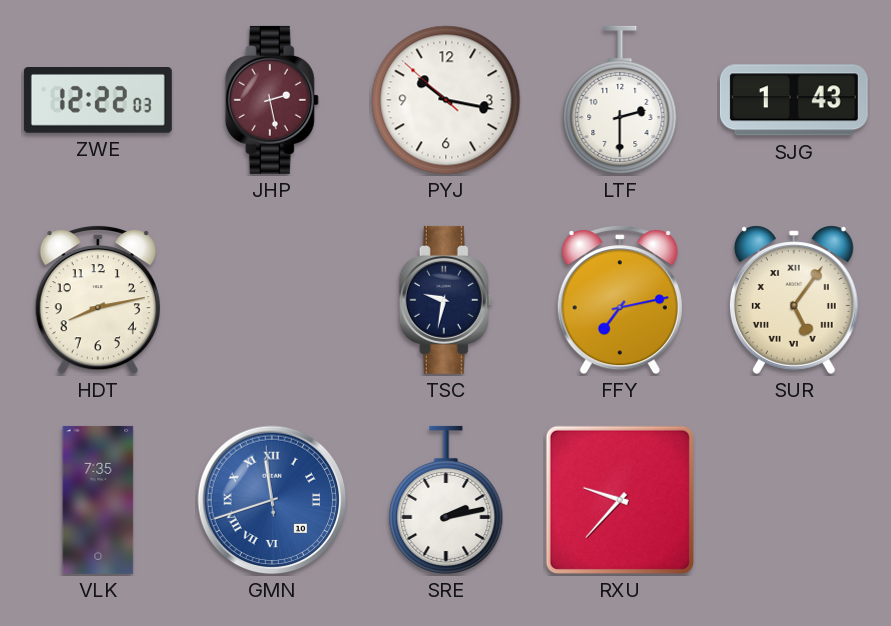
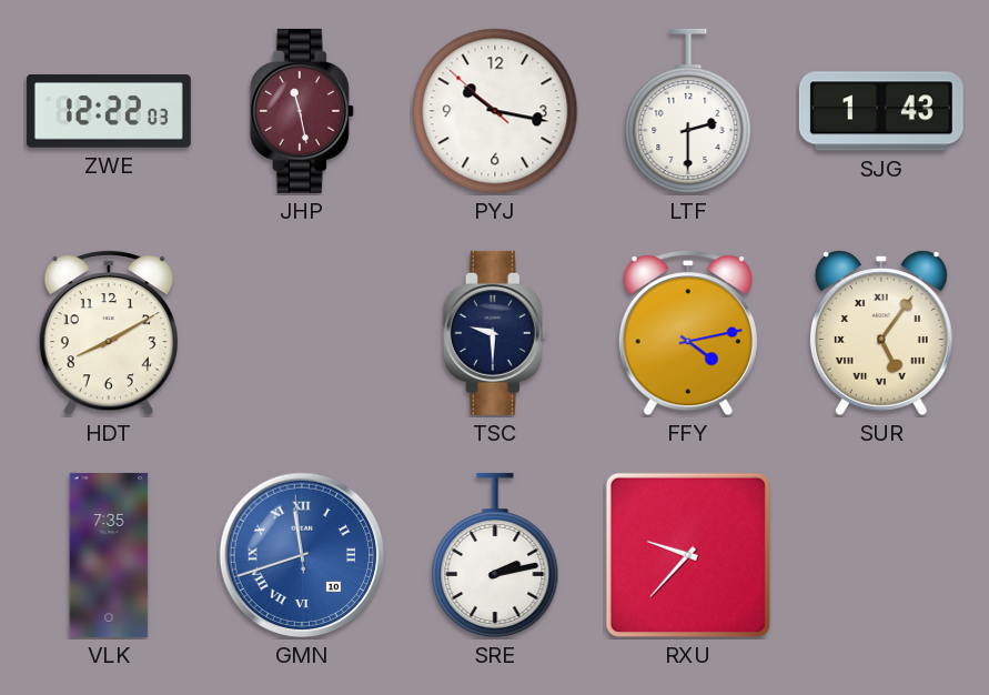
JHP: 2:28 -> 11:28 (302, 111)
HDT: 8:13 -> 8:10 (109, 334)
TSC: 9:32 -> 9:30 (495, 333)
FFY: 7:13 -> 4:13 (688, 334)
